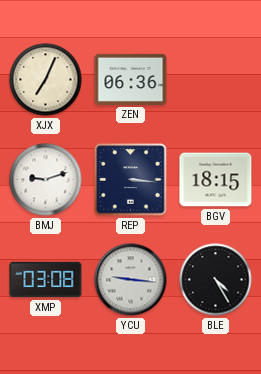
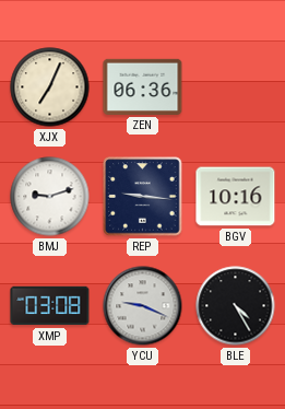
REP: 3:16 -> 9:16 (143, 197)
BGV: 18:15 -> 10:16 (236, 197)
YCU: 9:16 -> 9:19 (143, 306)
